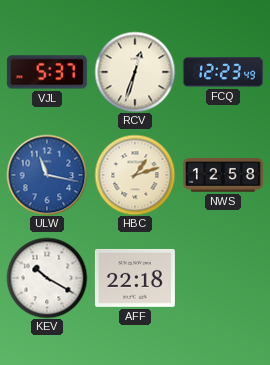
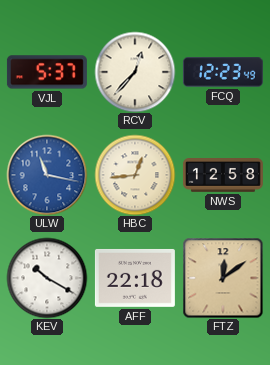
RCV: 12:33 -> 12:37 (135, 72)
HBC: 1:12 -> 12:44 (135, 175)
FTZ: none -> 12:09 (223, 278)
